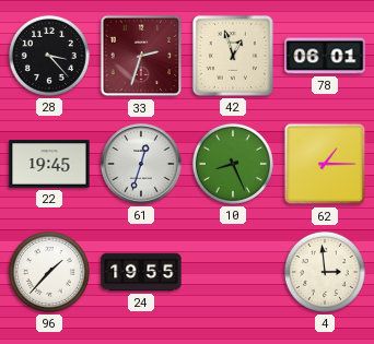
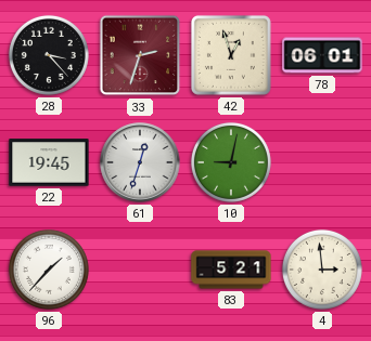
10: 8:26 -> 9:02 (231, 162)
62: 1:15 -> none (325, 164)
24: 19:55 -> none (141, 272)
83: none -> 5:21 (231, 270)
